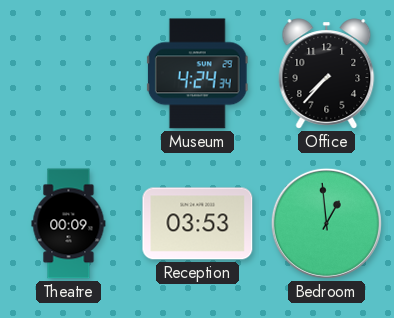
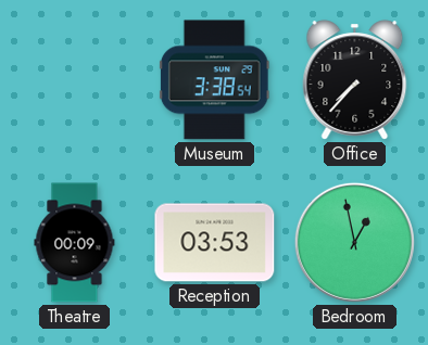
Museum: 4:24 -> 3:38 (214, 80)
Bedroom: 12:59 -> 12:58 (354, 242)
